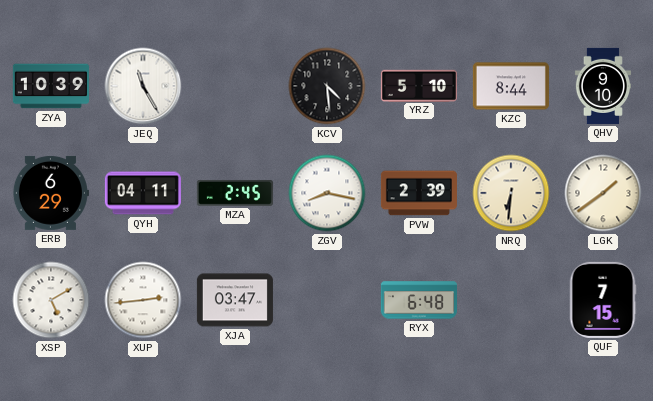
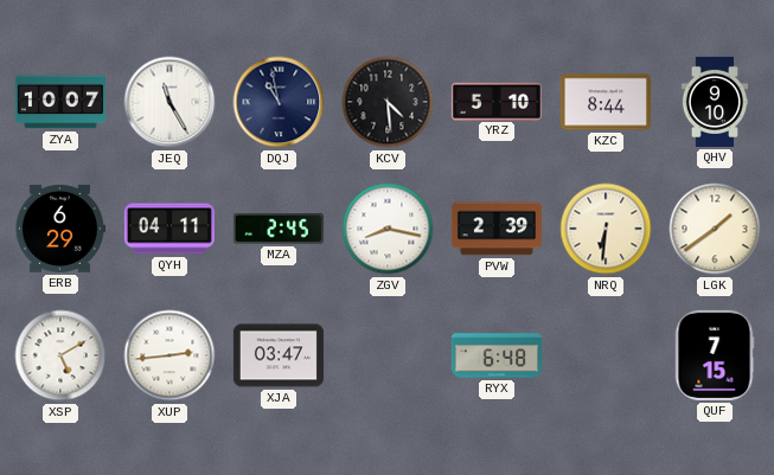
ZYA: 10:39 -> 10:07 (60, 102)
DQJ: none -> 10:58 (279, 102)
